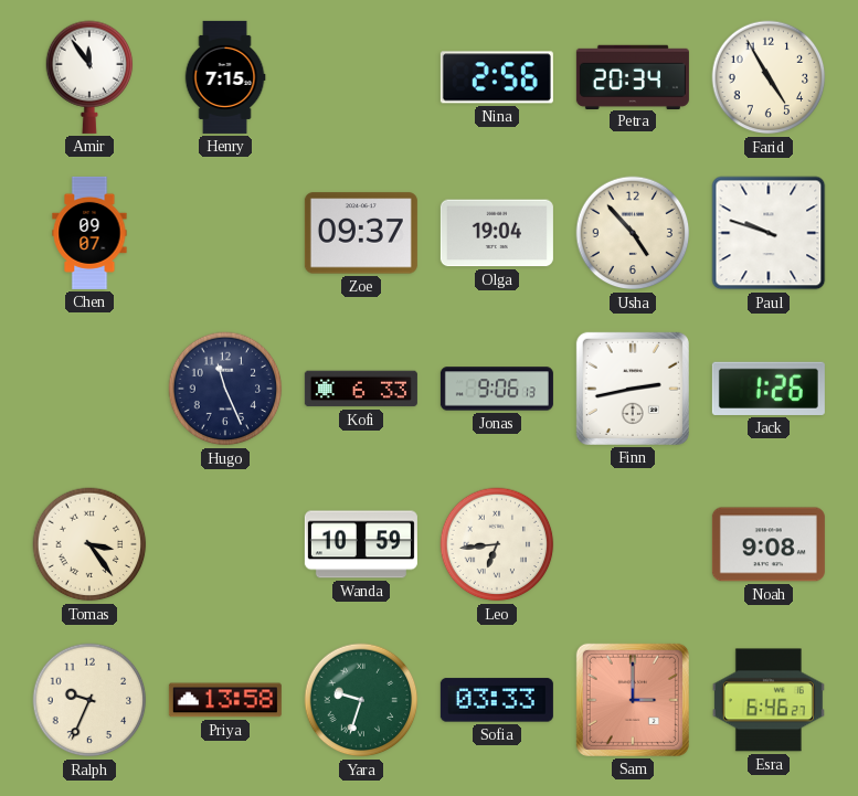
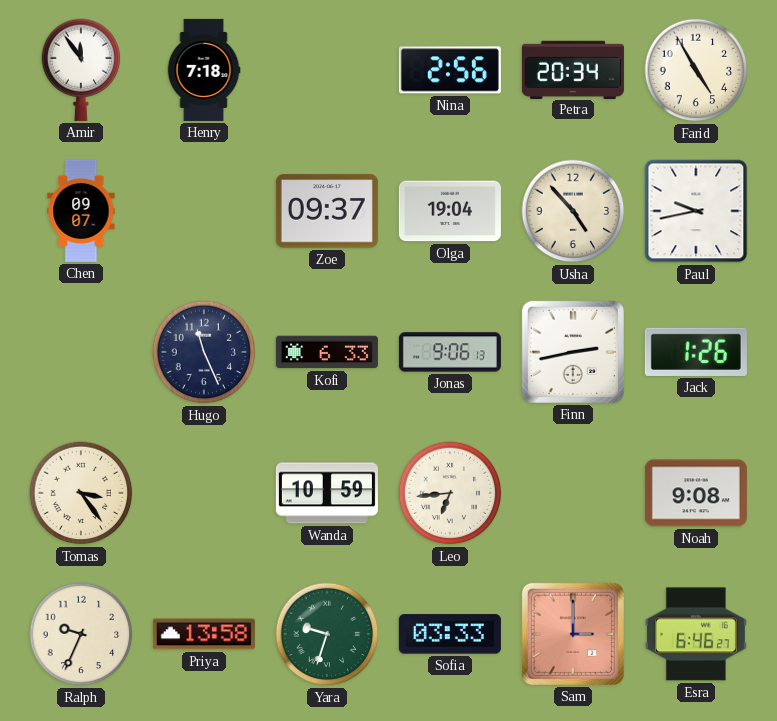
Henry: 7:15 -> 7:18 (204, 70)
Paul: 9:48 -> 9:43 (696, 211)
